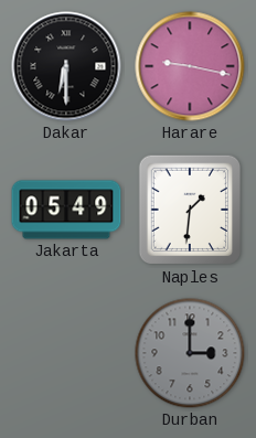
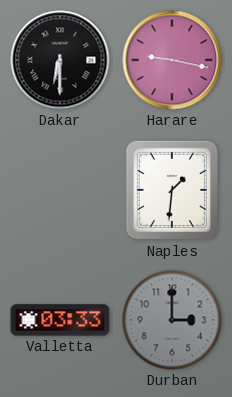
Jakarta: 05:49 -> none (66, 210)
Valletta: none -> 03:33 (60, 320)
